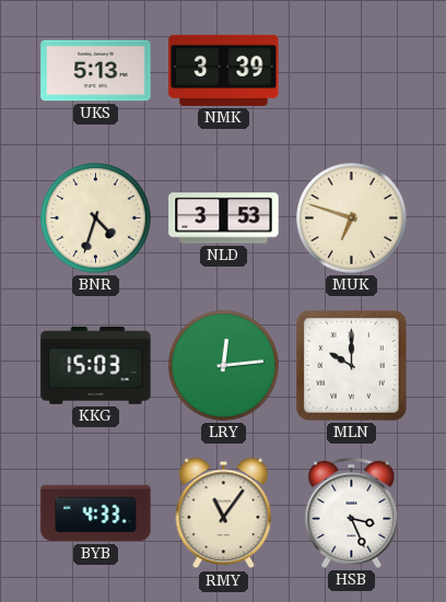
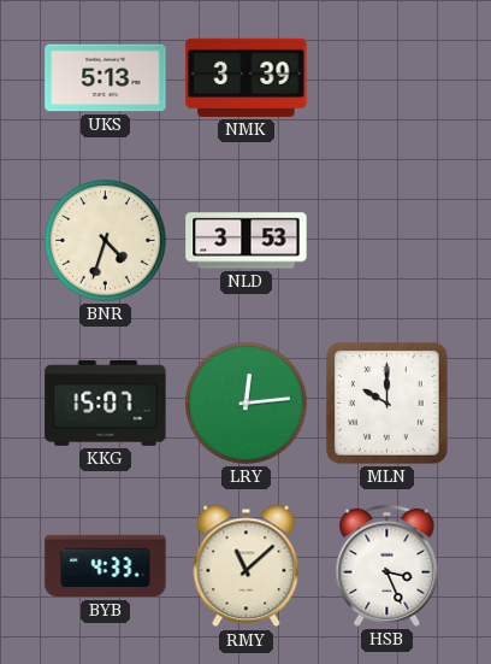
MUK: 6:48 -> none (352, 219)
KKG: 15:03 -> 15:07 (106, 402)
RMY: 11:06 -> 11:08 (247, 566)
